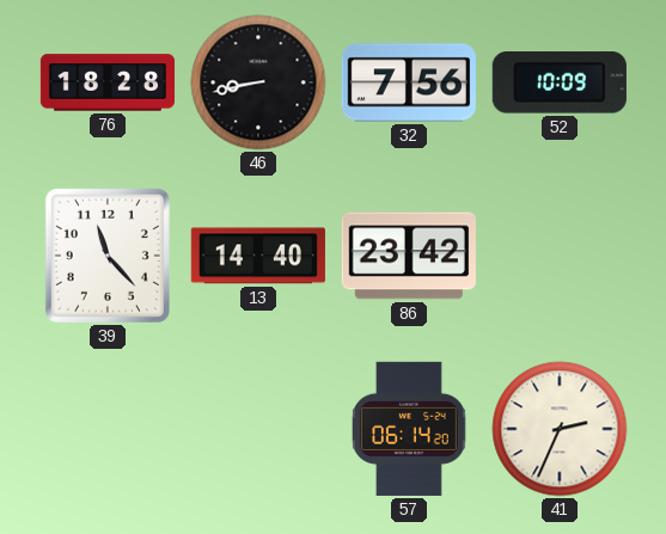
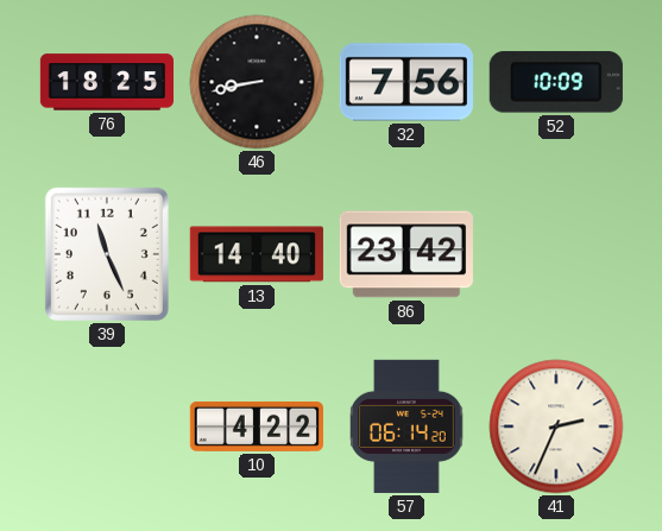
76: 18:28 -> 18:25 (106, 82)
39: 11:23 -> 11:26 (107, 254)
10: none -> 4:22 (257, 426)
